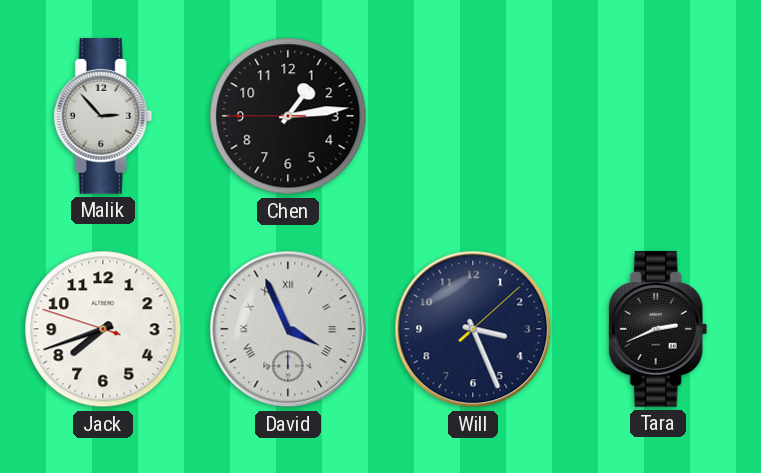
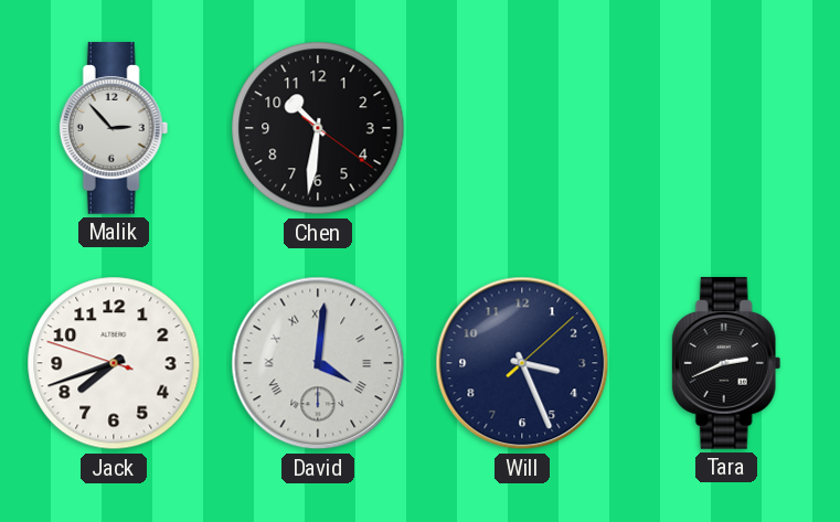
Chen: 1:13 -> 10:31 (318, 128)
David: 3:56 -> 4:01 (318, 363)
